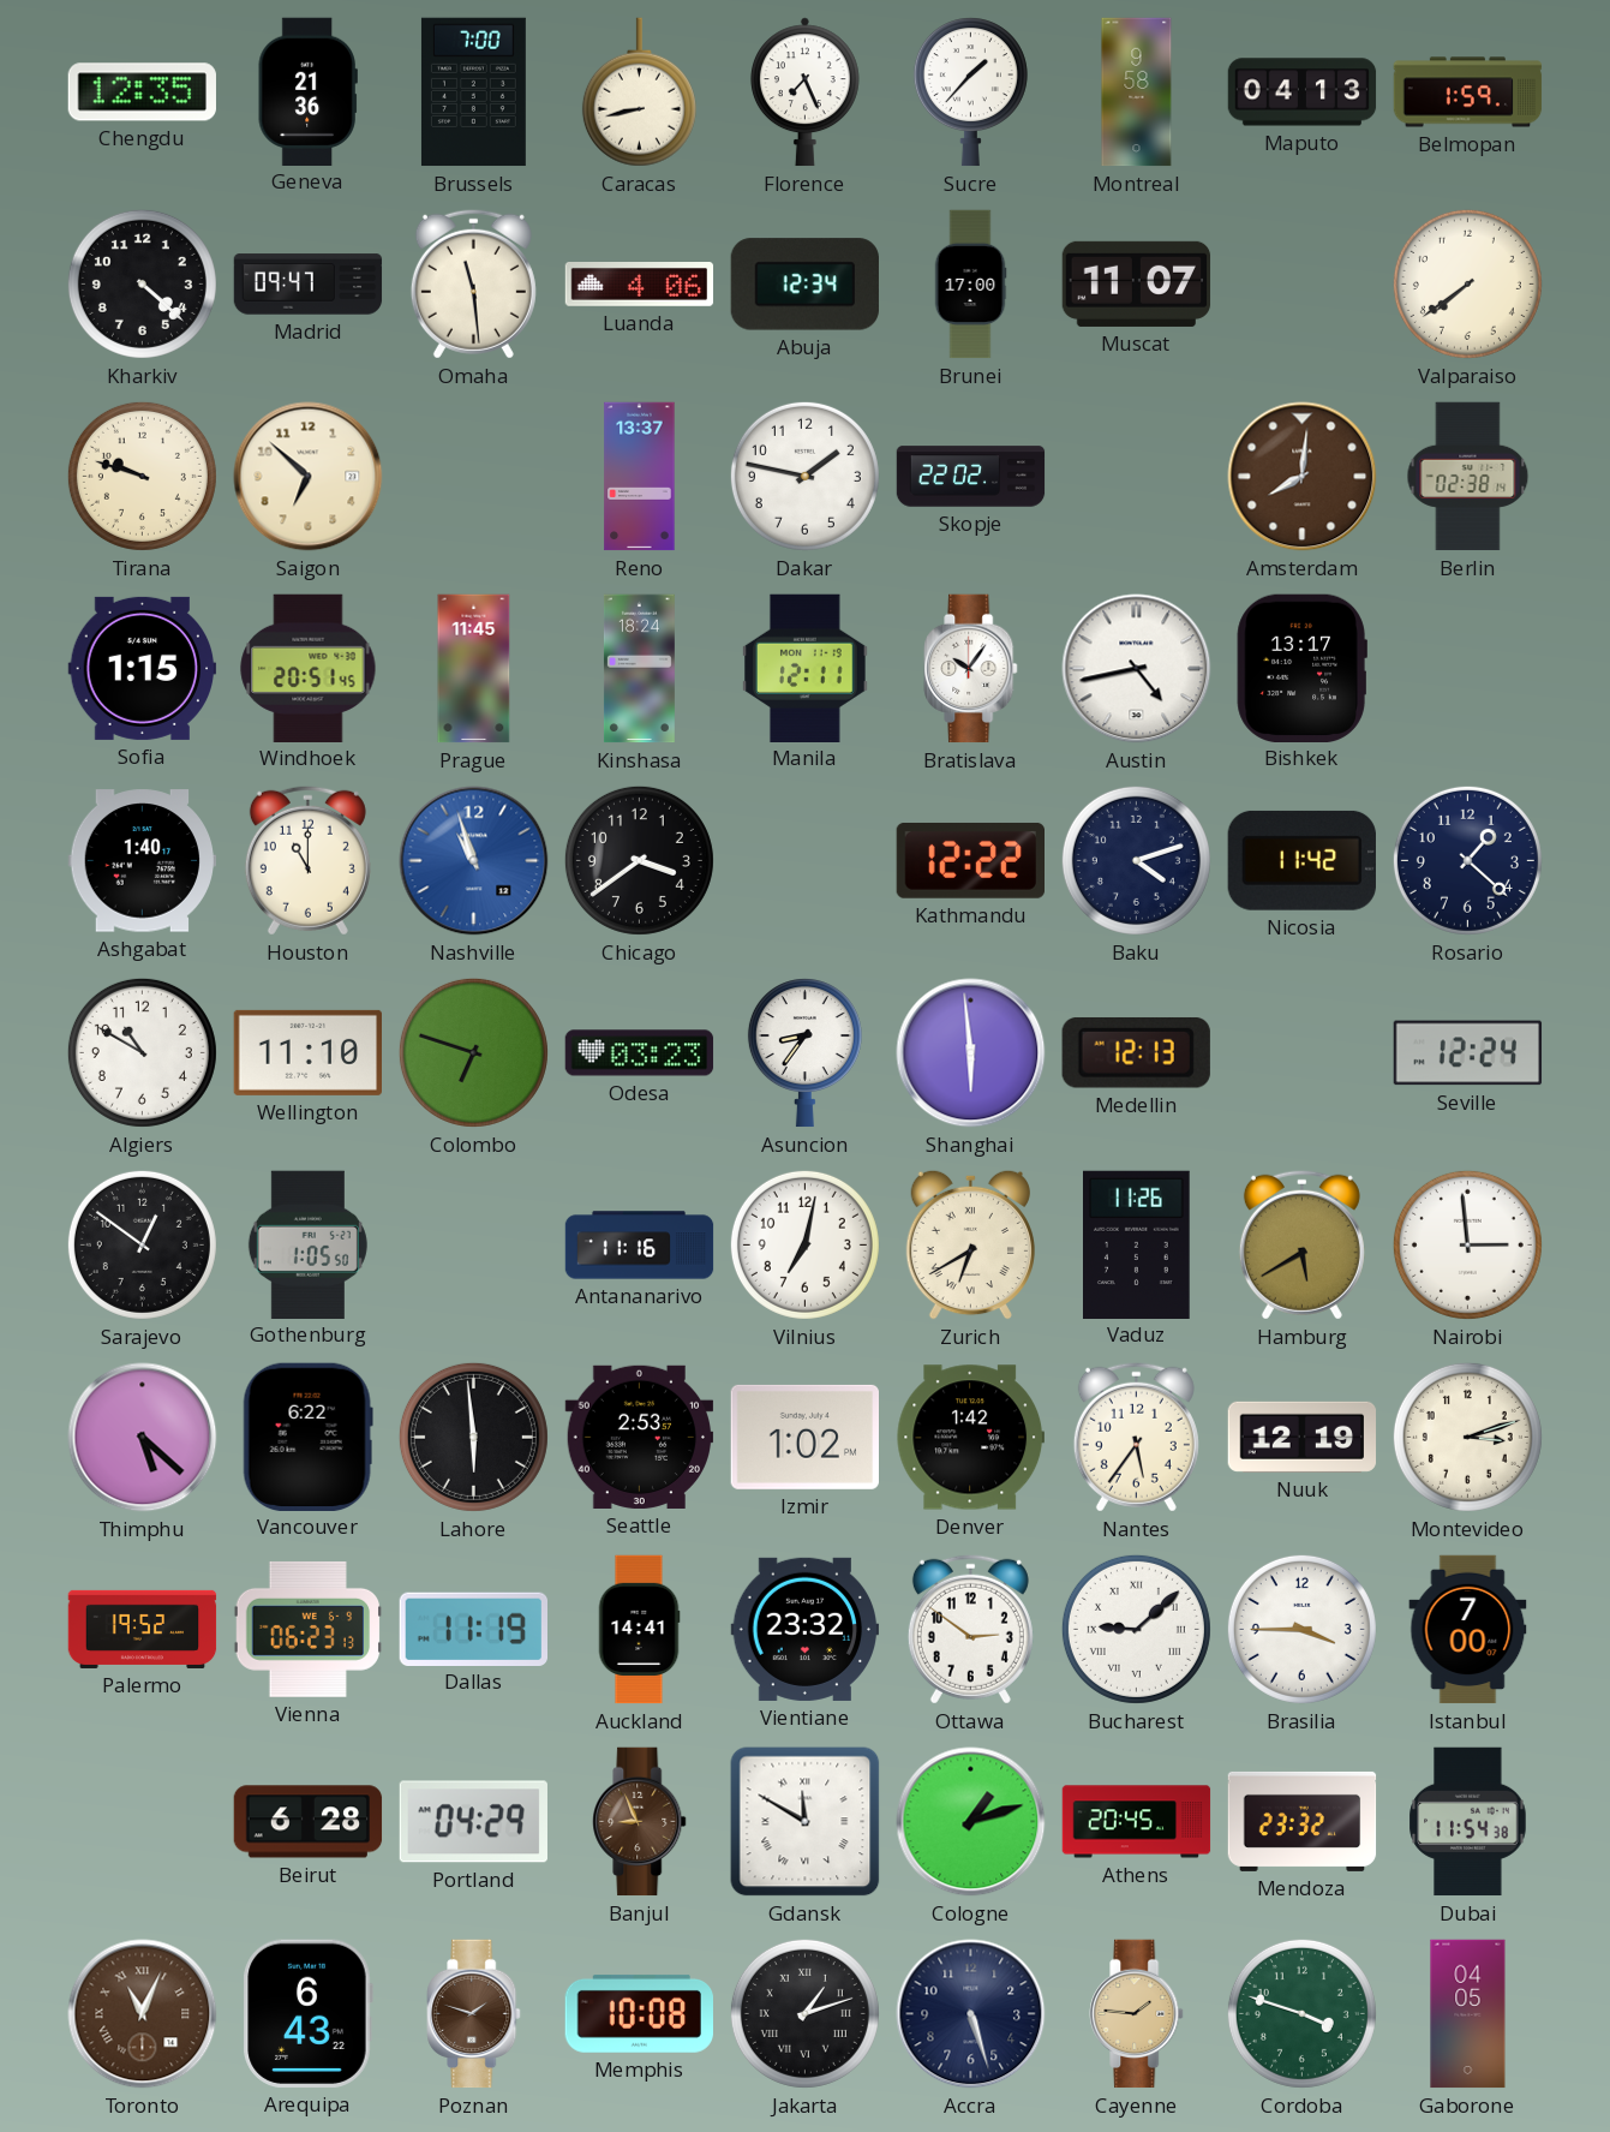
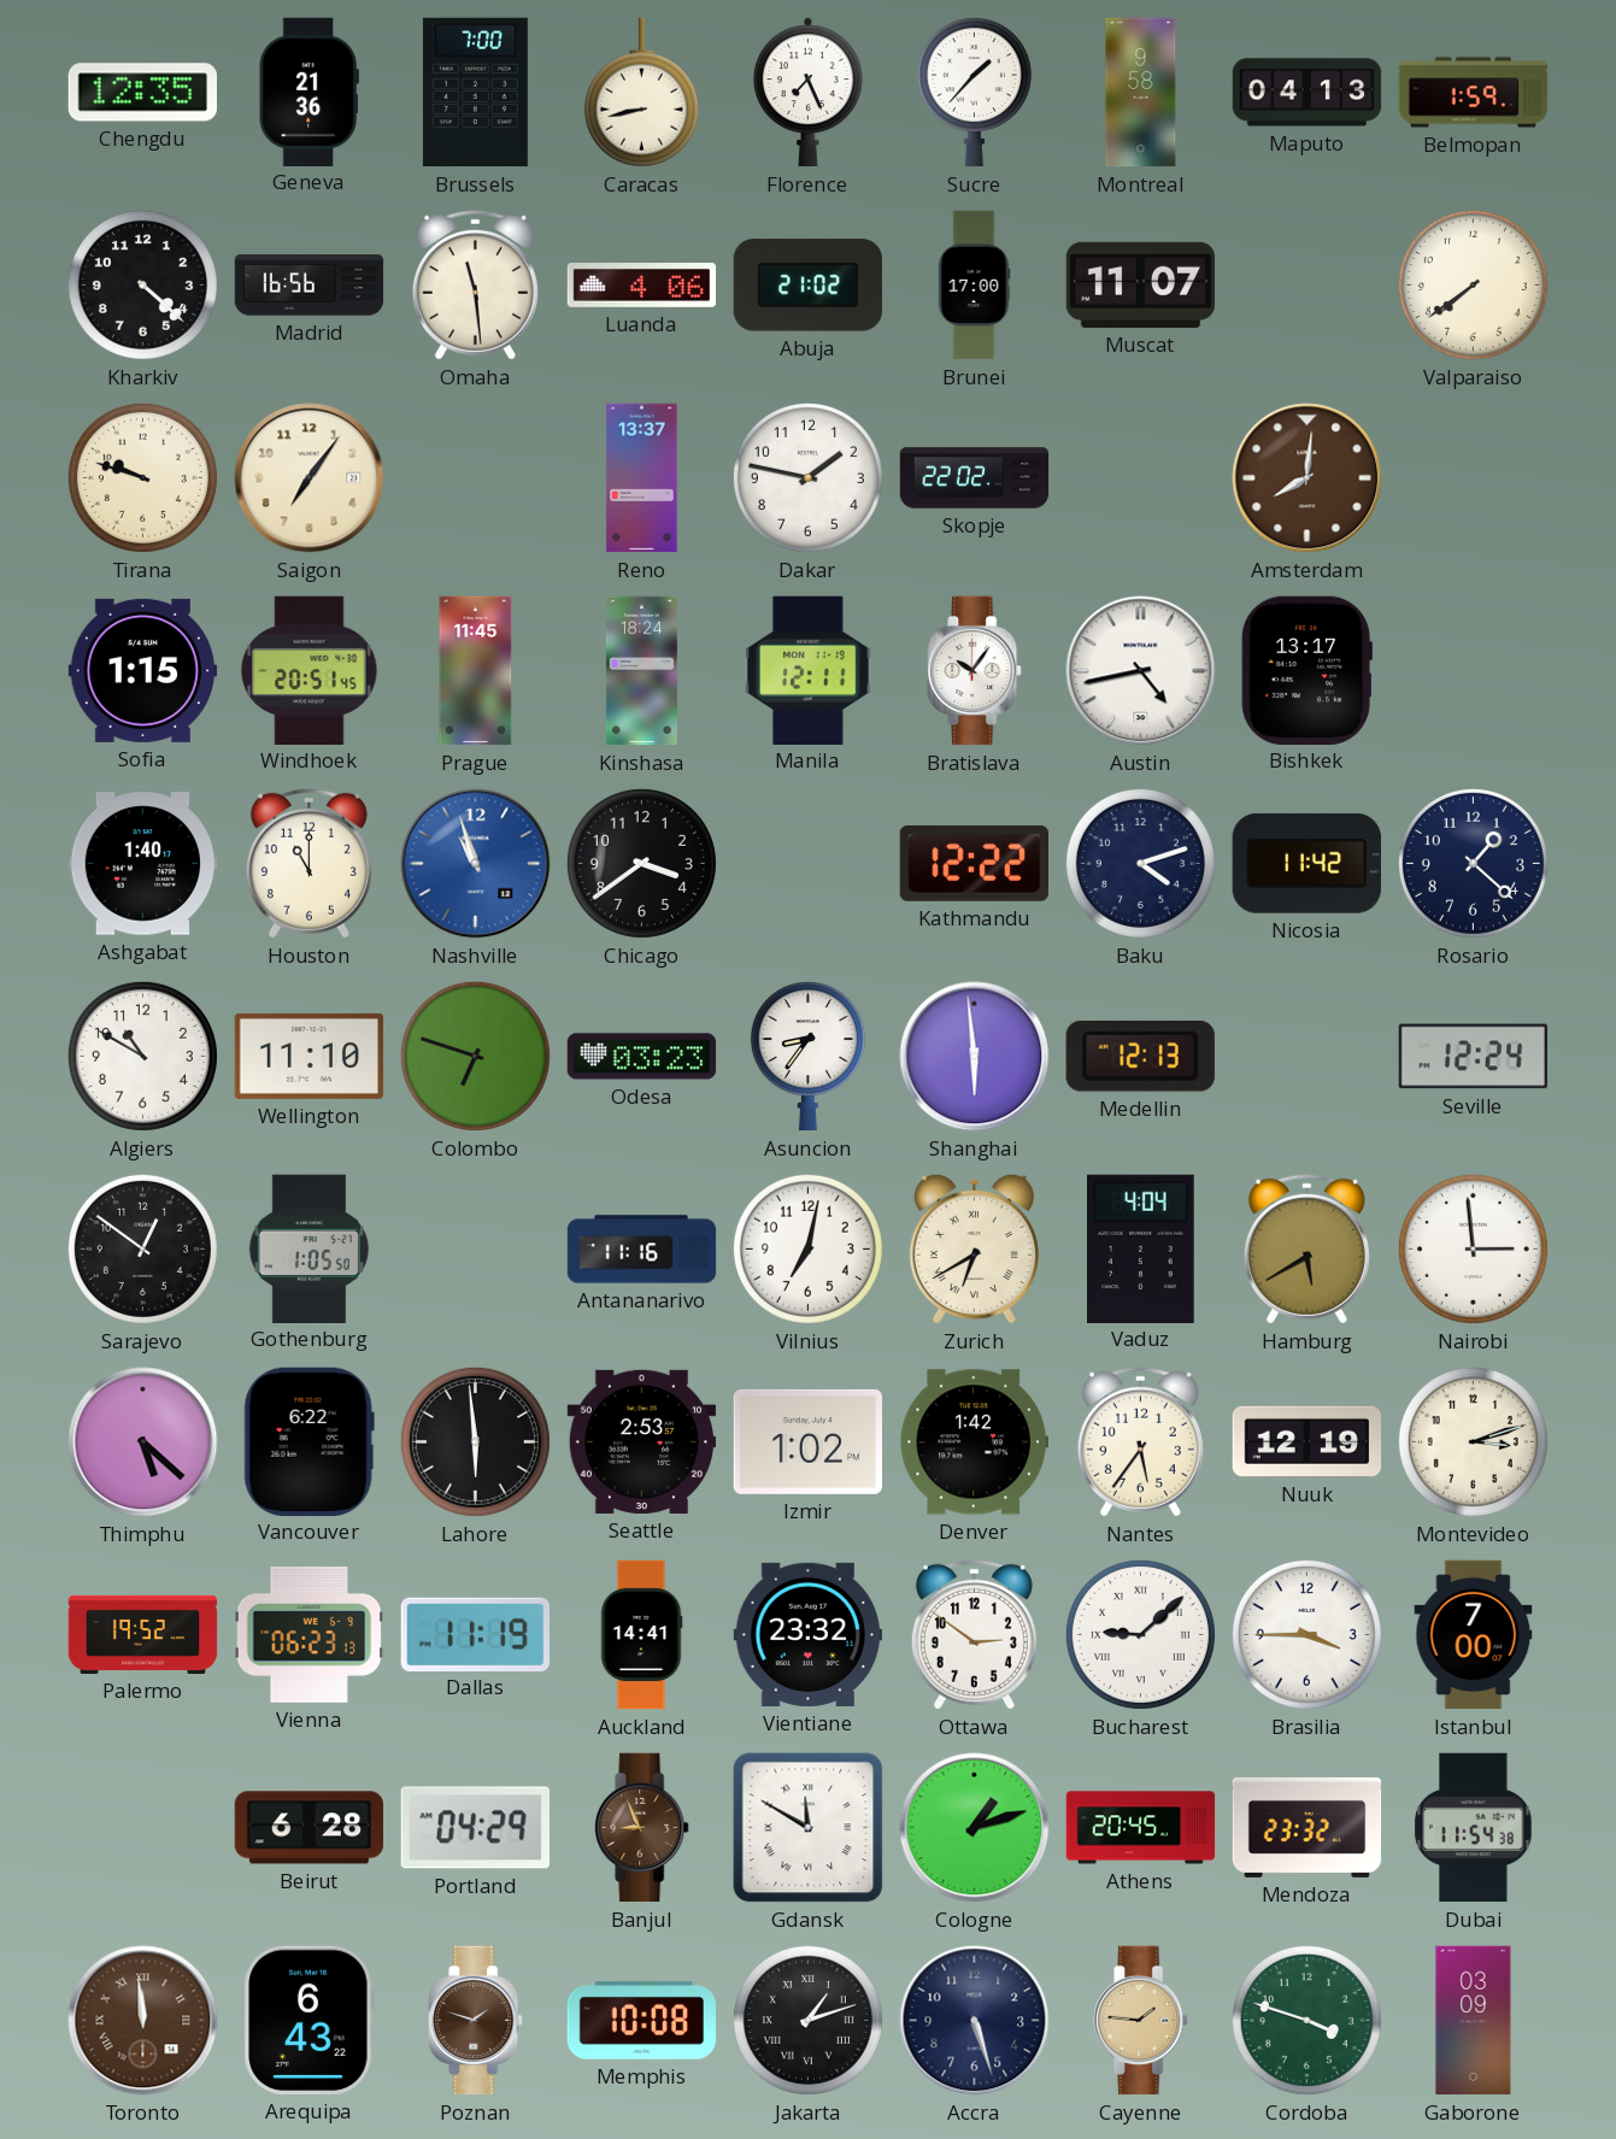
Madrid: 09:47 -> 16:56 (310, 286)
Abuja: 12:34 -> 21:02 (807, 286)
Saigon: 6:52 -> 7:06 (310, 478)
Berlin: 02:38 -> none (1468, 477)
Vaduz: 11:26 -> 4:04 (1141, 1248)
Toronto: 11:04 -> 11:59 (143, 2021)
Gaborone: 04:05 -> 03:09 (1474, 2021)
